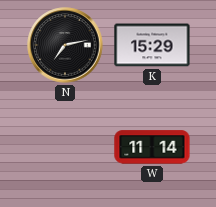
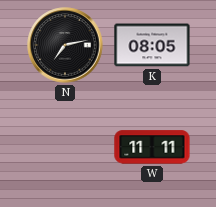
K: 15:29 -> 08:05 (152, 45)
W: 11:14 -> 11:11 (152, 147)
